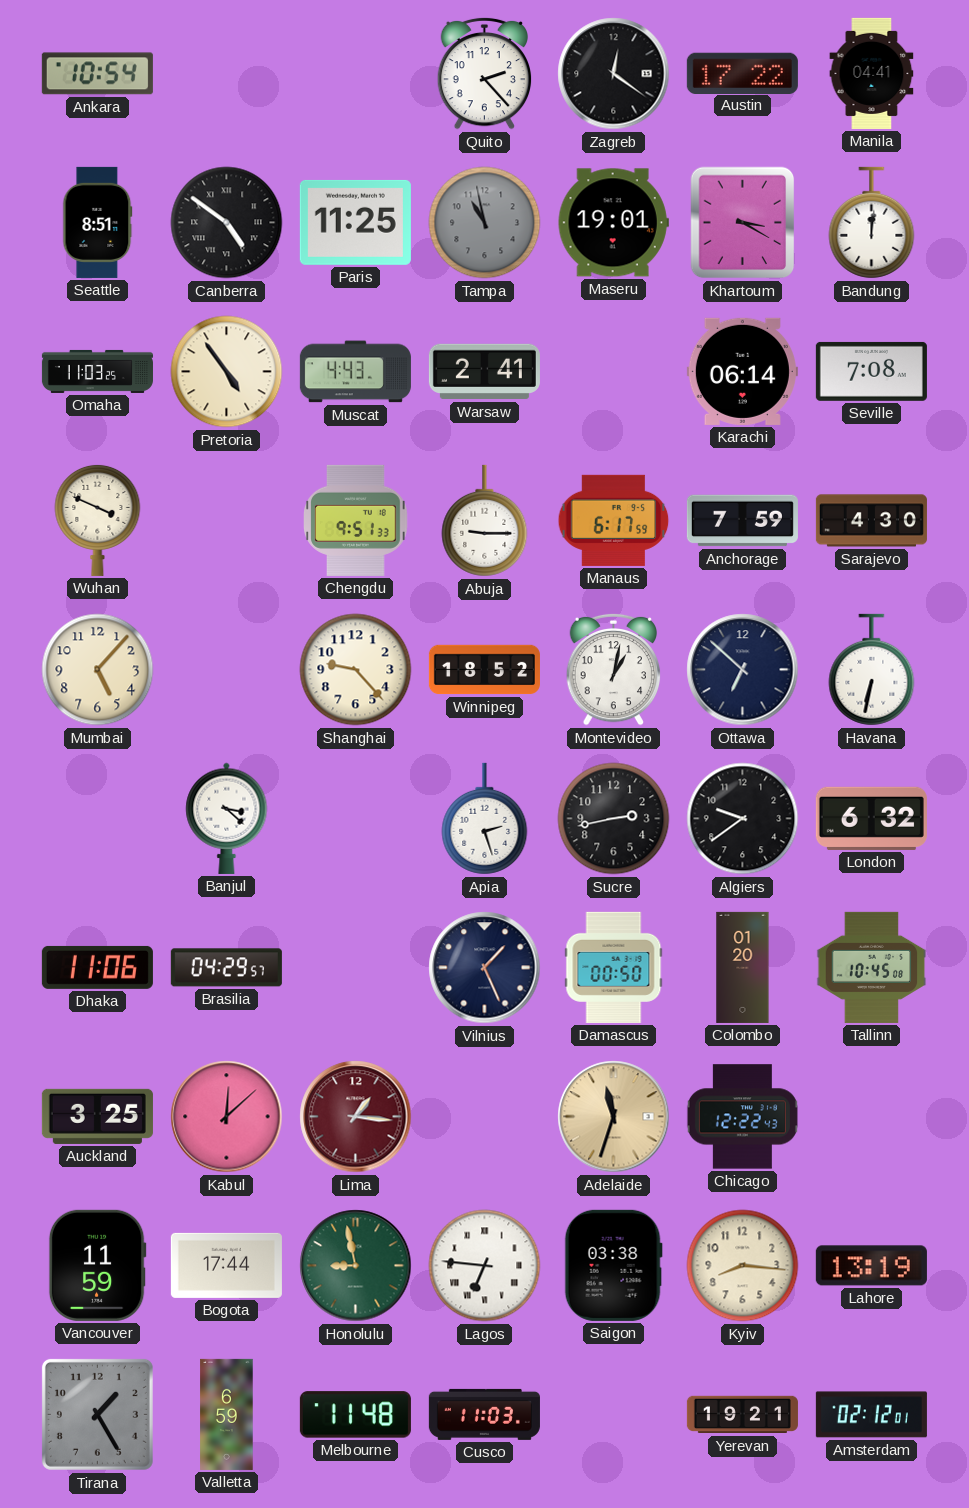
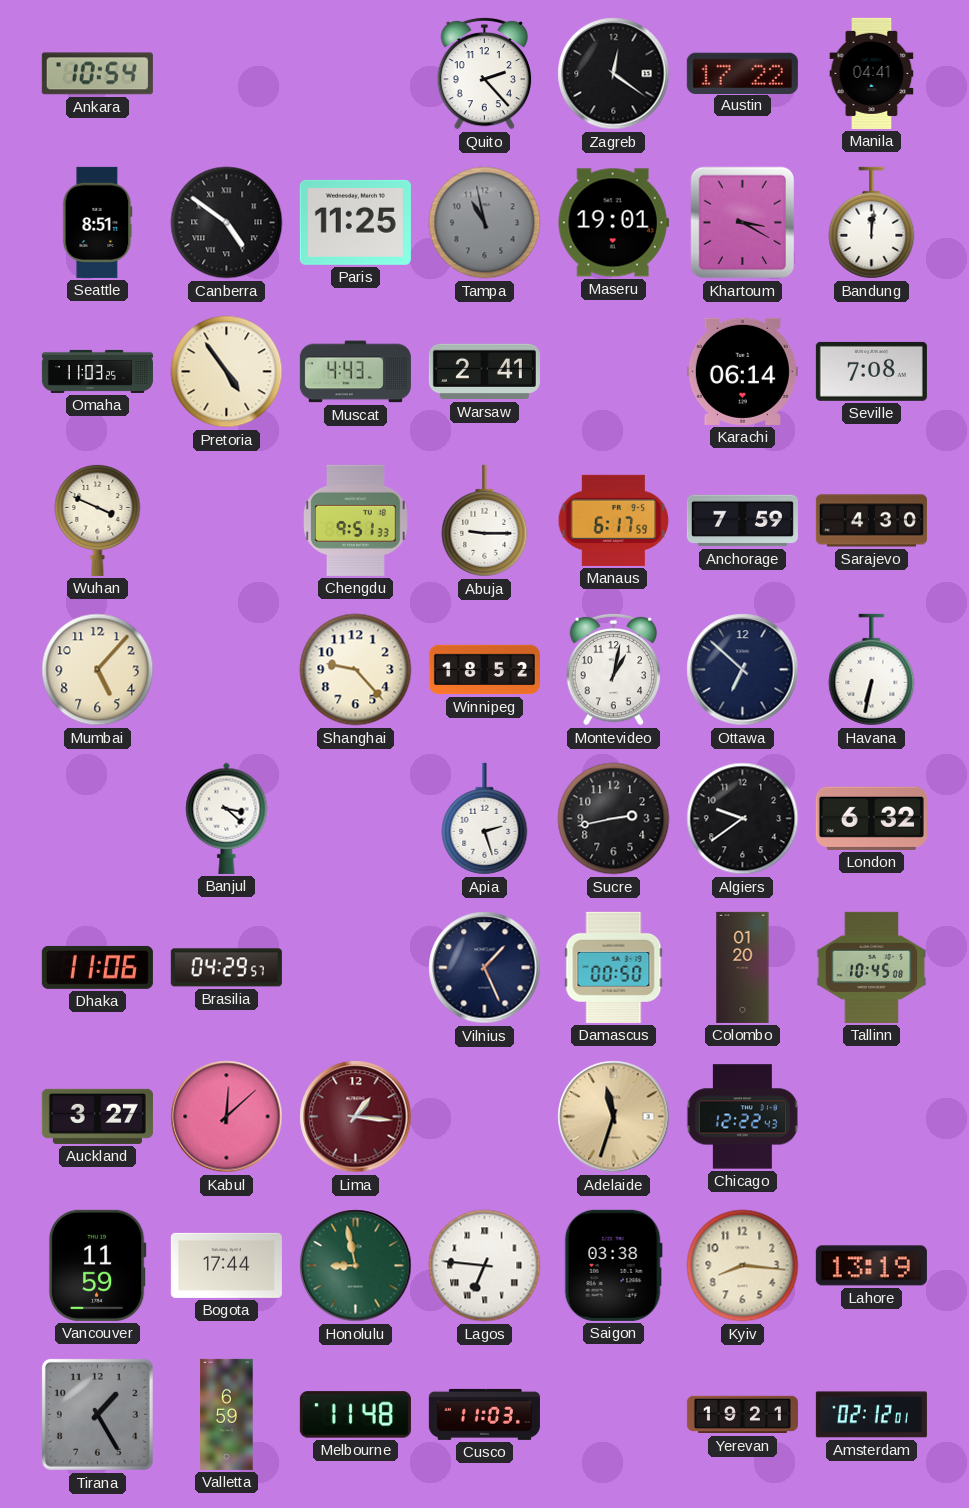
Auckland: 3:25 -> 3:27 (97, 1116)
